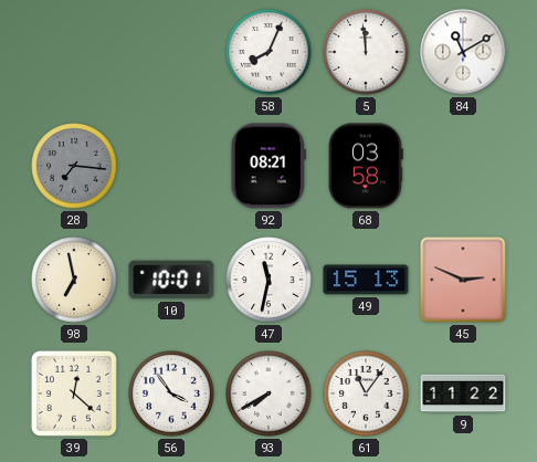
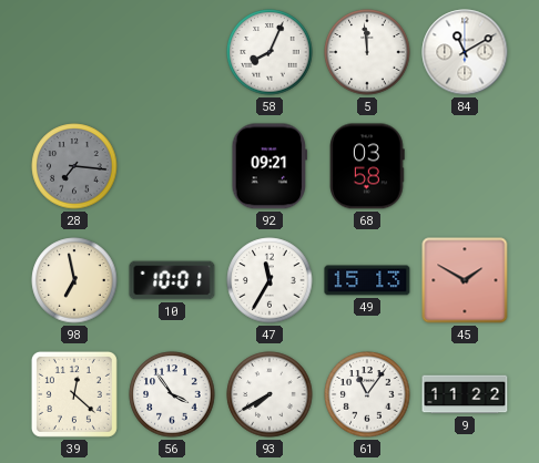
92: 08:21 -> 09:21 (268, 166)
47: 11:32 -> 11:35 (269, 280)
45: 2:49 -> 1:50 (465, 280)
